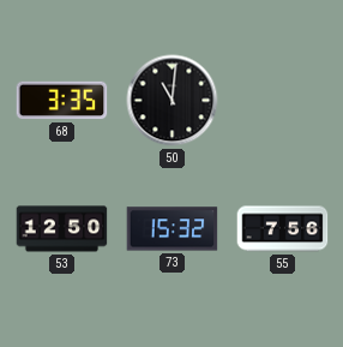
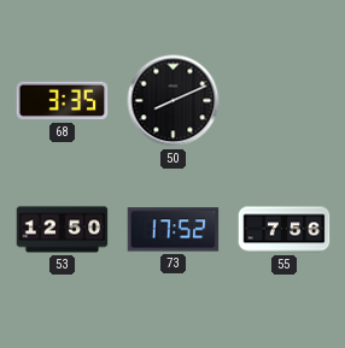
50: 11:01 -> 8:11 (174, 101)
73: 15:32 -> 17:52 (174, 230)
